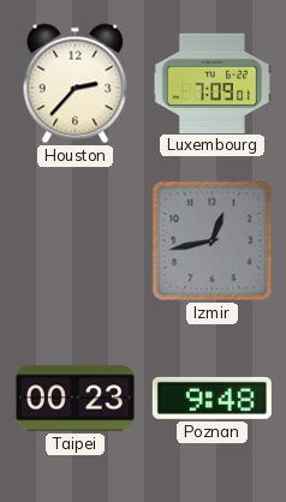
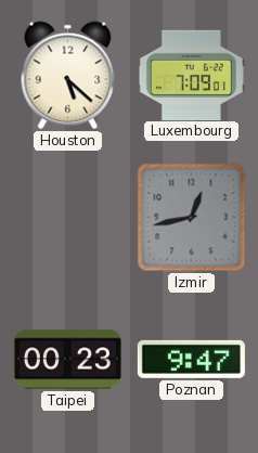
Houston: 2:37 -> 5:22 (68, 76)
Poznan: 9:48 -> 9:47 (191, 359)
